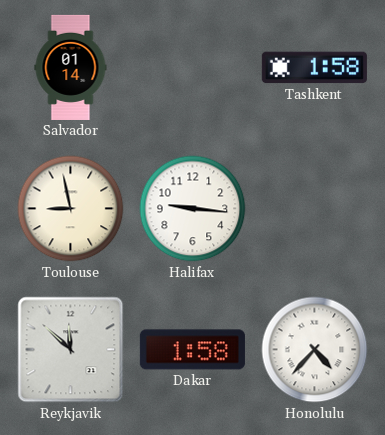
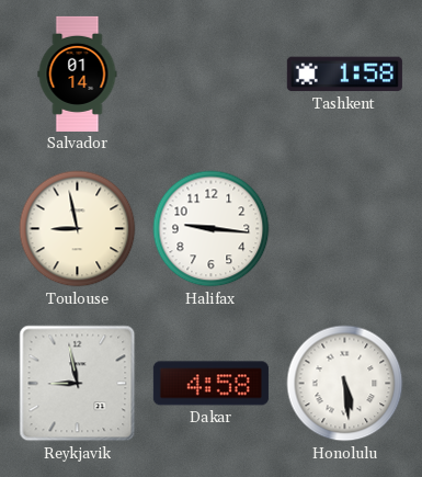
Reykjavik: 11:52 -> 8:58 (78, 384)
Dakar: 1:58 -> 4:58 (210, 384)
Honolulu: 4:37 -> 5:29 (345, 384)
